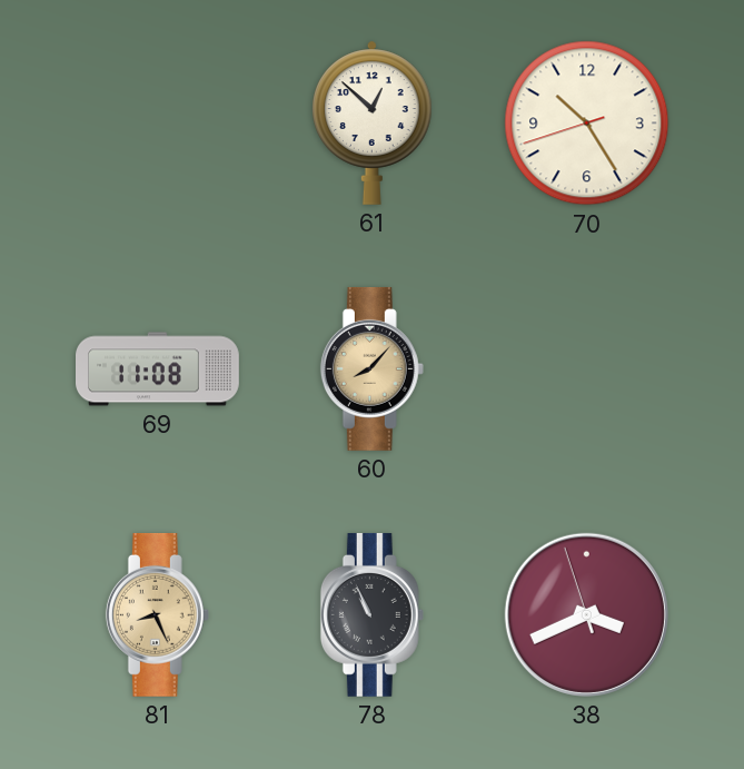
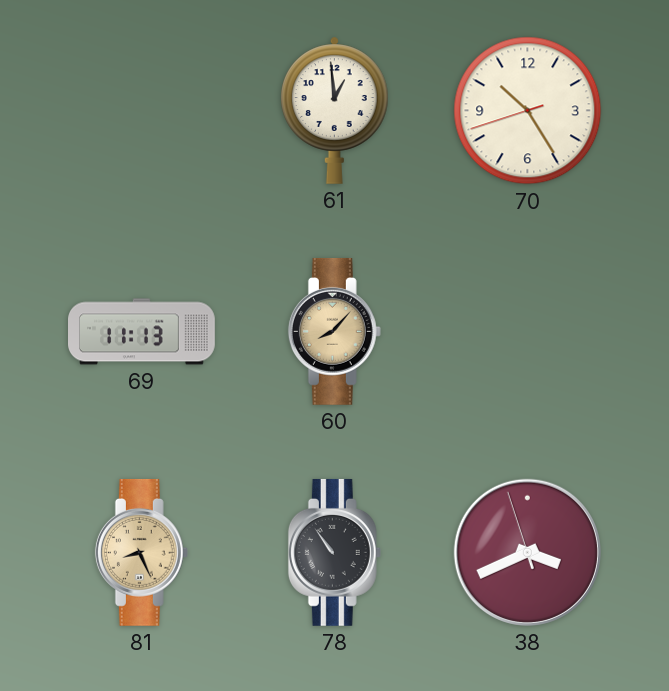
61: 12:52 -> 12:59 (335, 110)
69: 11:08 -> 11:13 (142, 332)
78: 10:56 -> 10:54 (334, 552)
